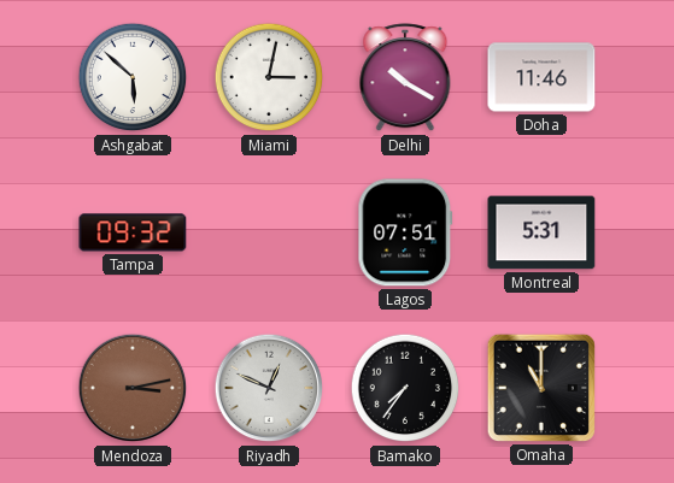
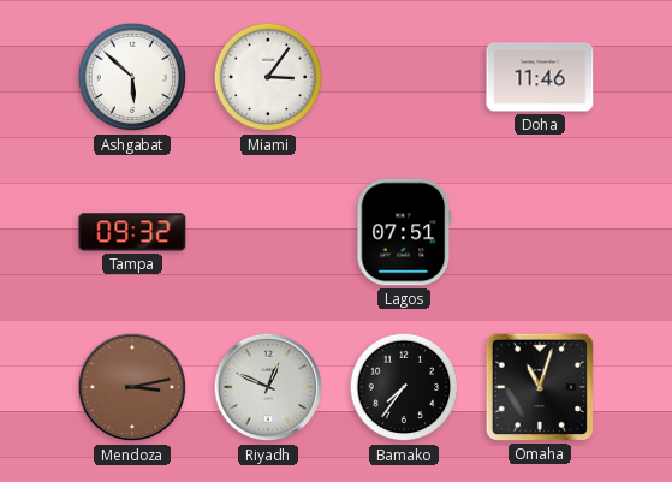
Miami: 3:02 -> 3:06 (268, 77)
Delhi: 10:20 -> none (405, 78)
Montreal: 5:31 -> none (541, 232)
Omaha: 11:00 -> 11:03 (540, 387)
